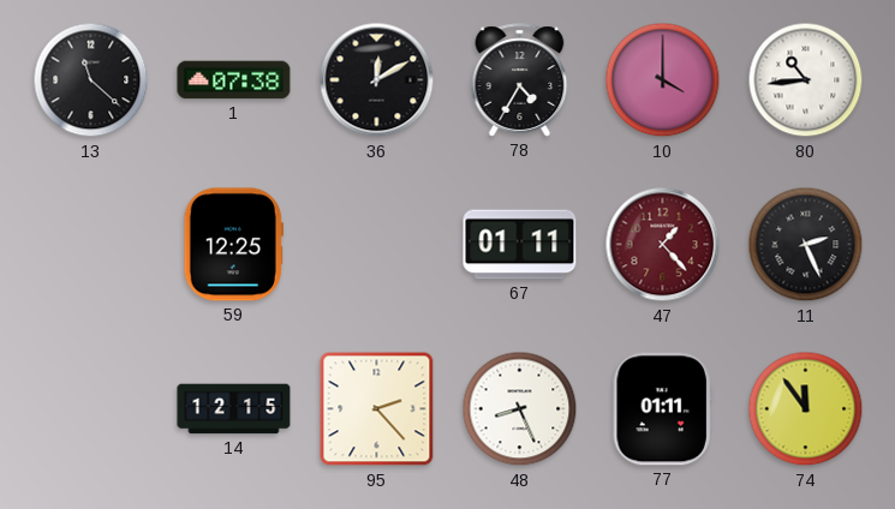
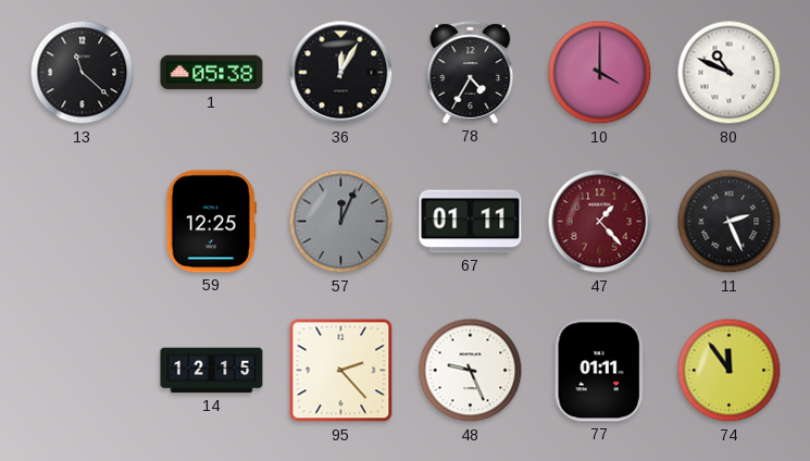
1: 07:38 -> 05:38 (212, 73)
36: 12:10 -> 12:05 (341, 73)
80: 10:44 -> 10:49 (730, 73)
57: none -> 12:04 (341, 222)
48: 8:26 -> 9:26 (471, 371)
